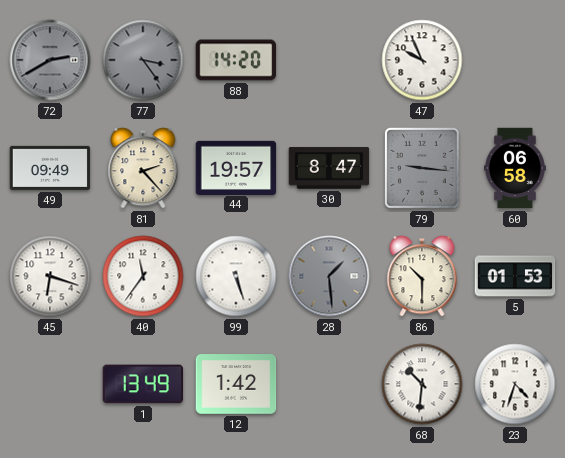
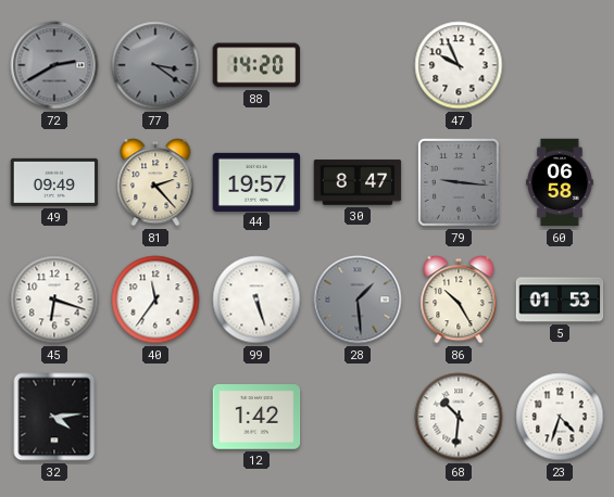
77: 3:24 -> 3:21 (155, 65)
86: 10:30 -> 10:25 (459, 300)
32: none -> 4:14 (54, 417)
1: 13:49 -> none (143, 384)
